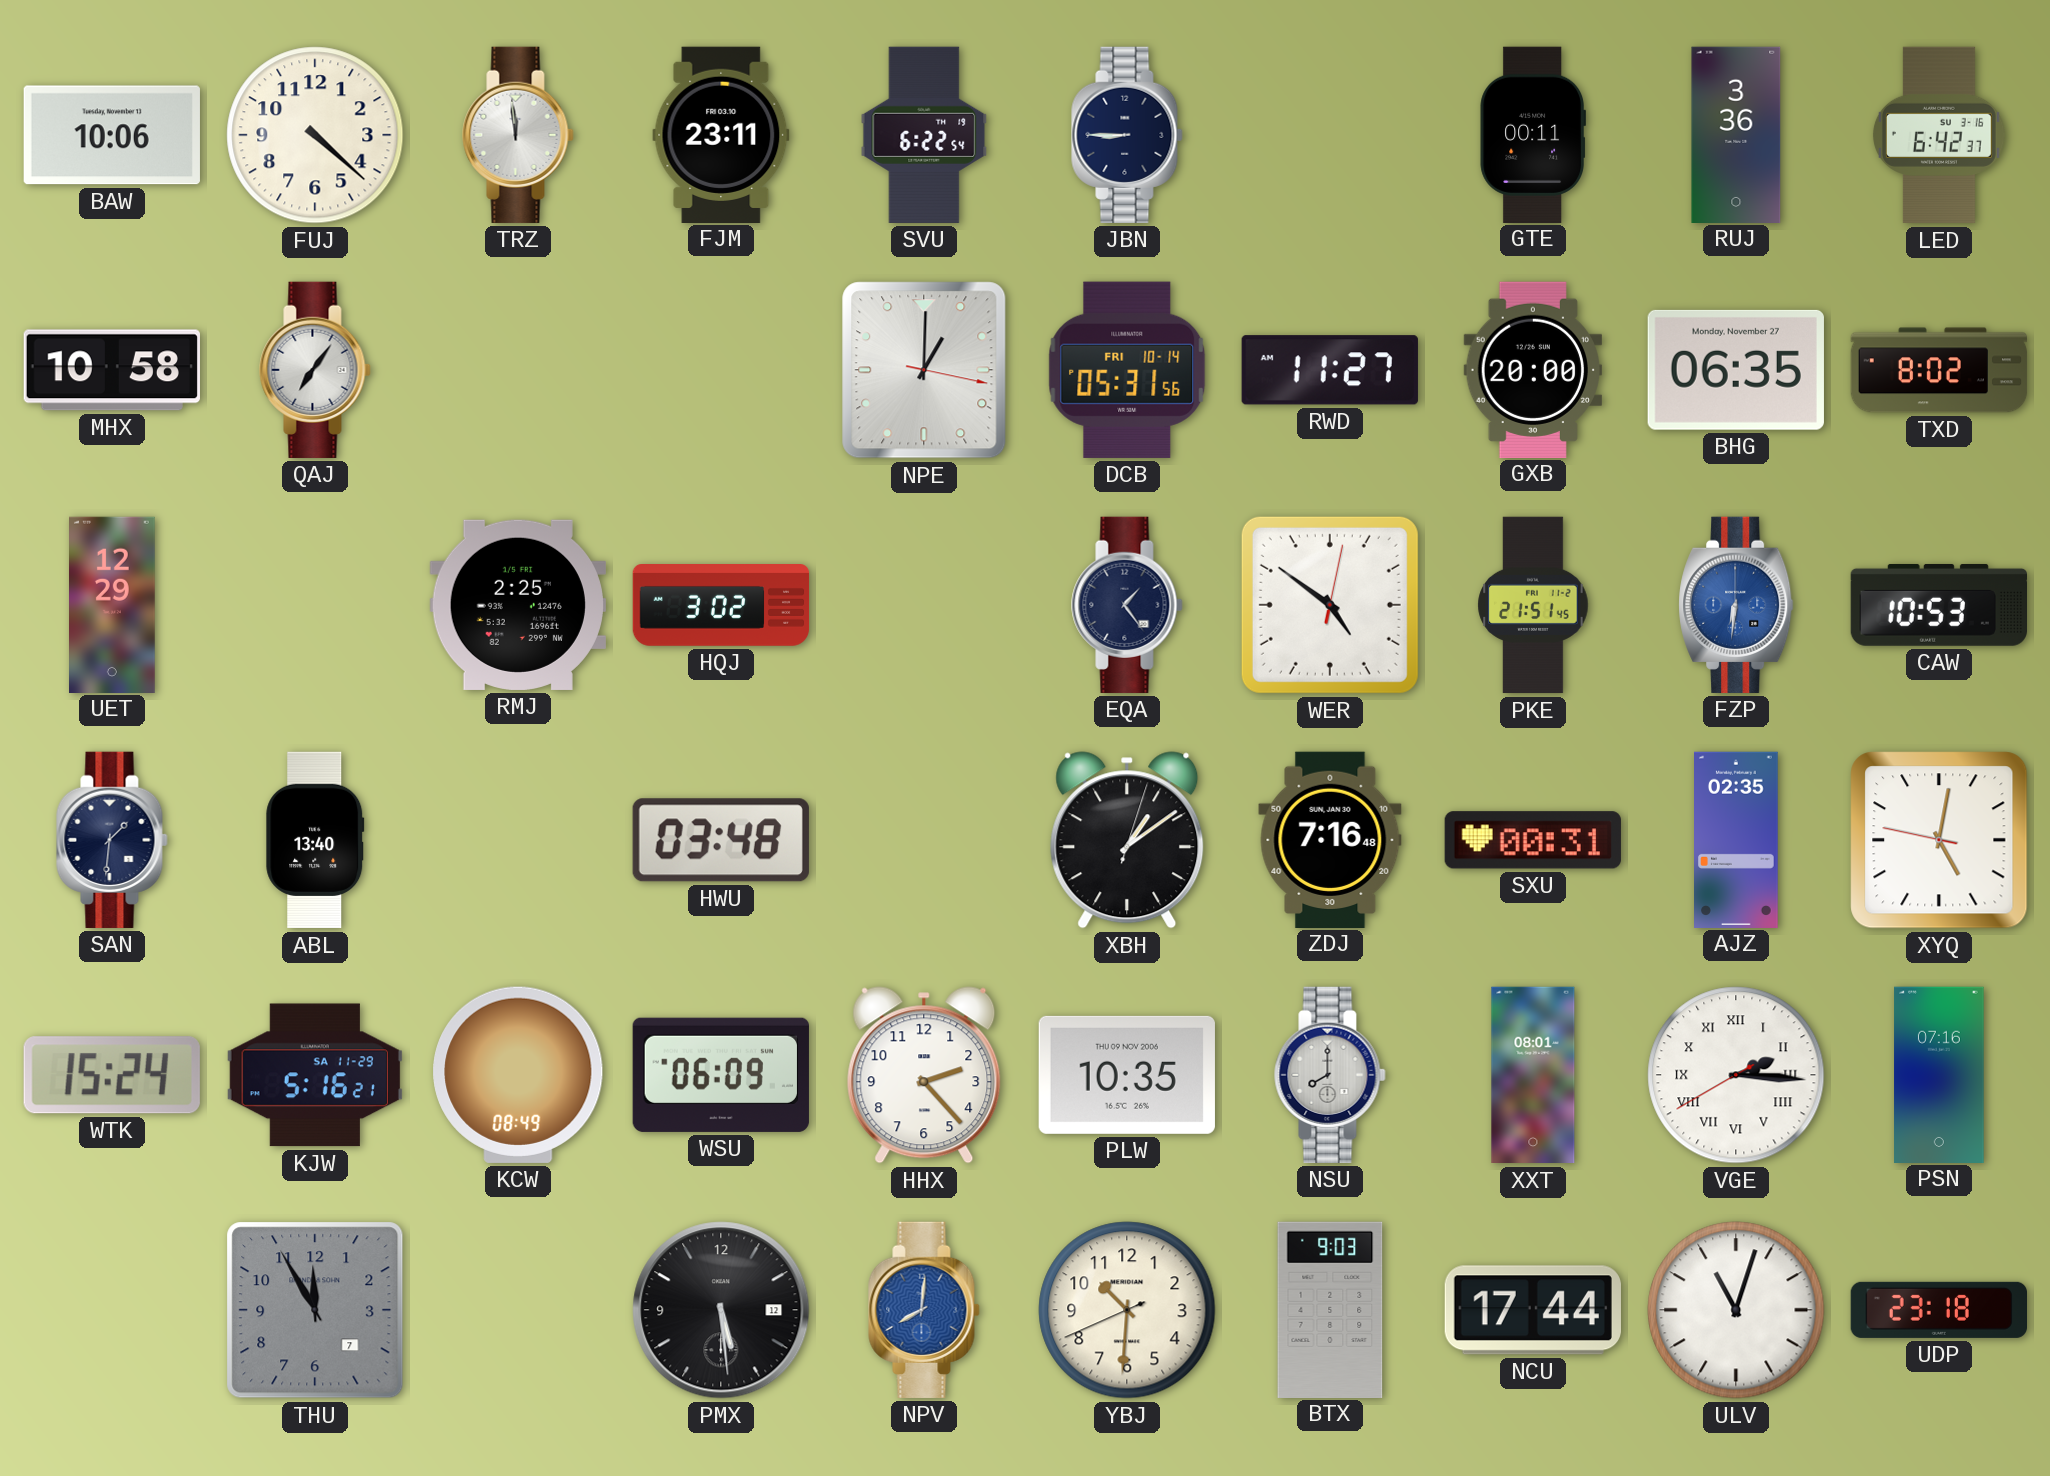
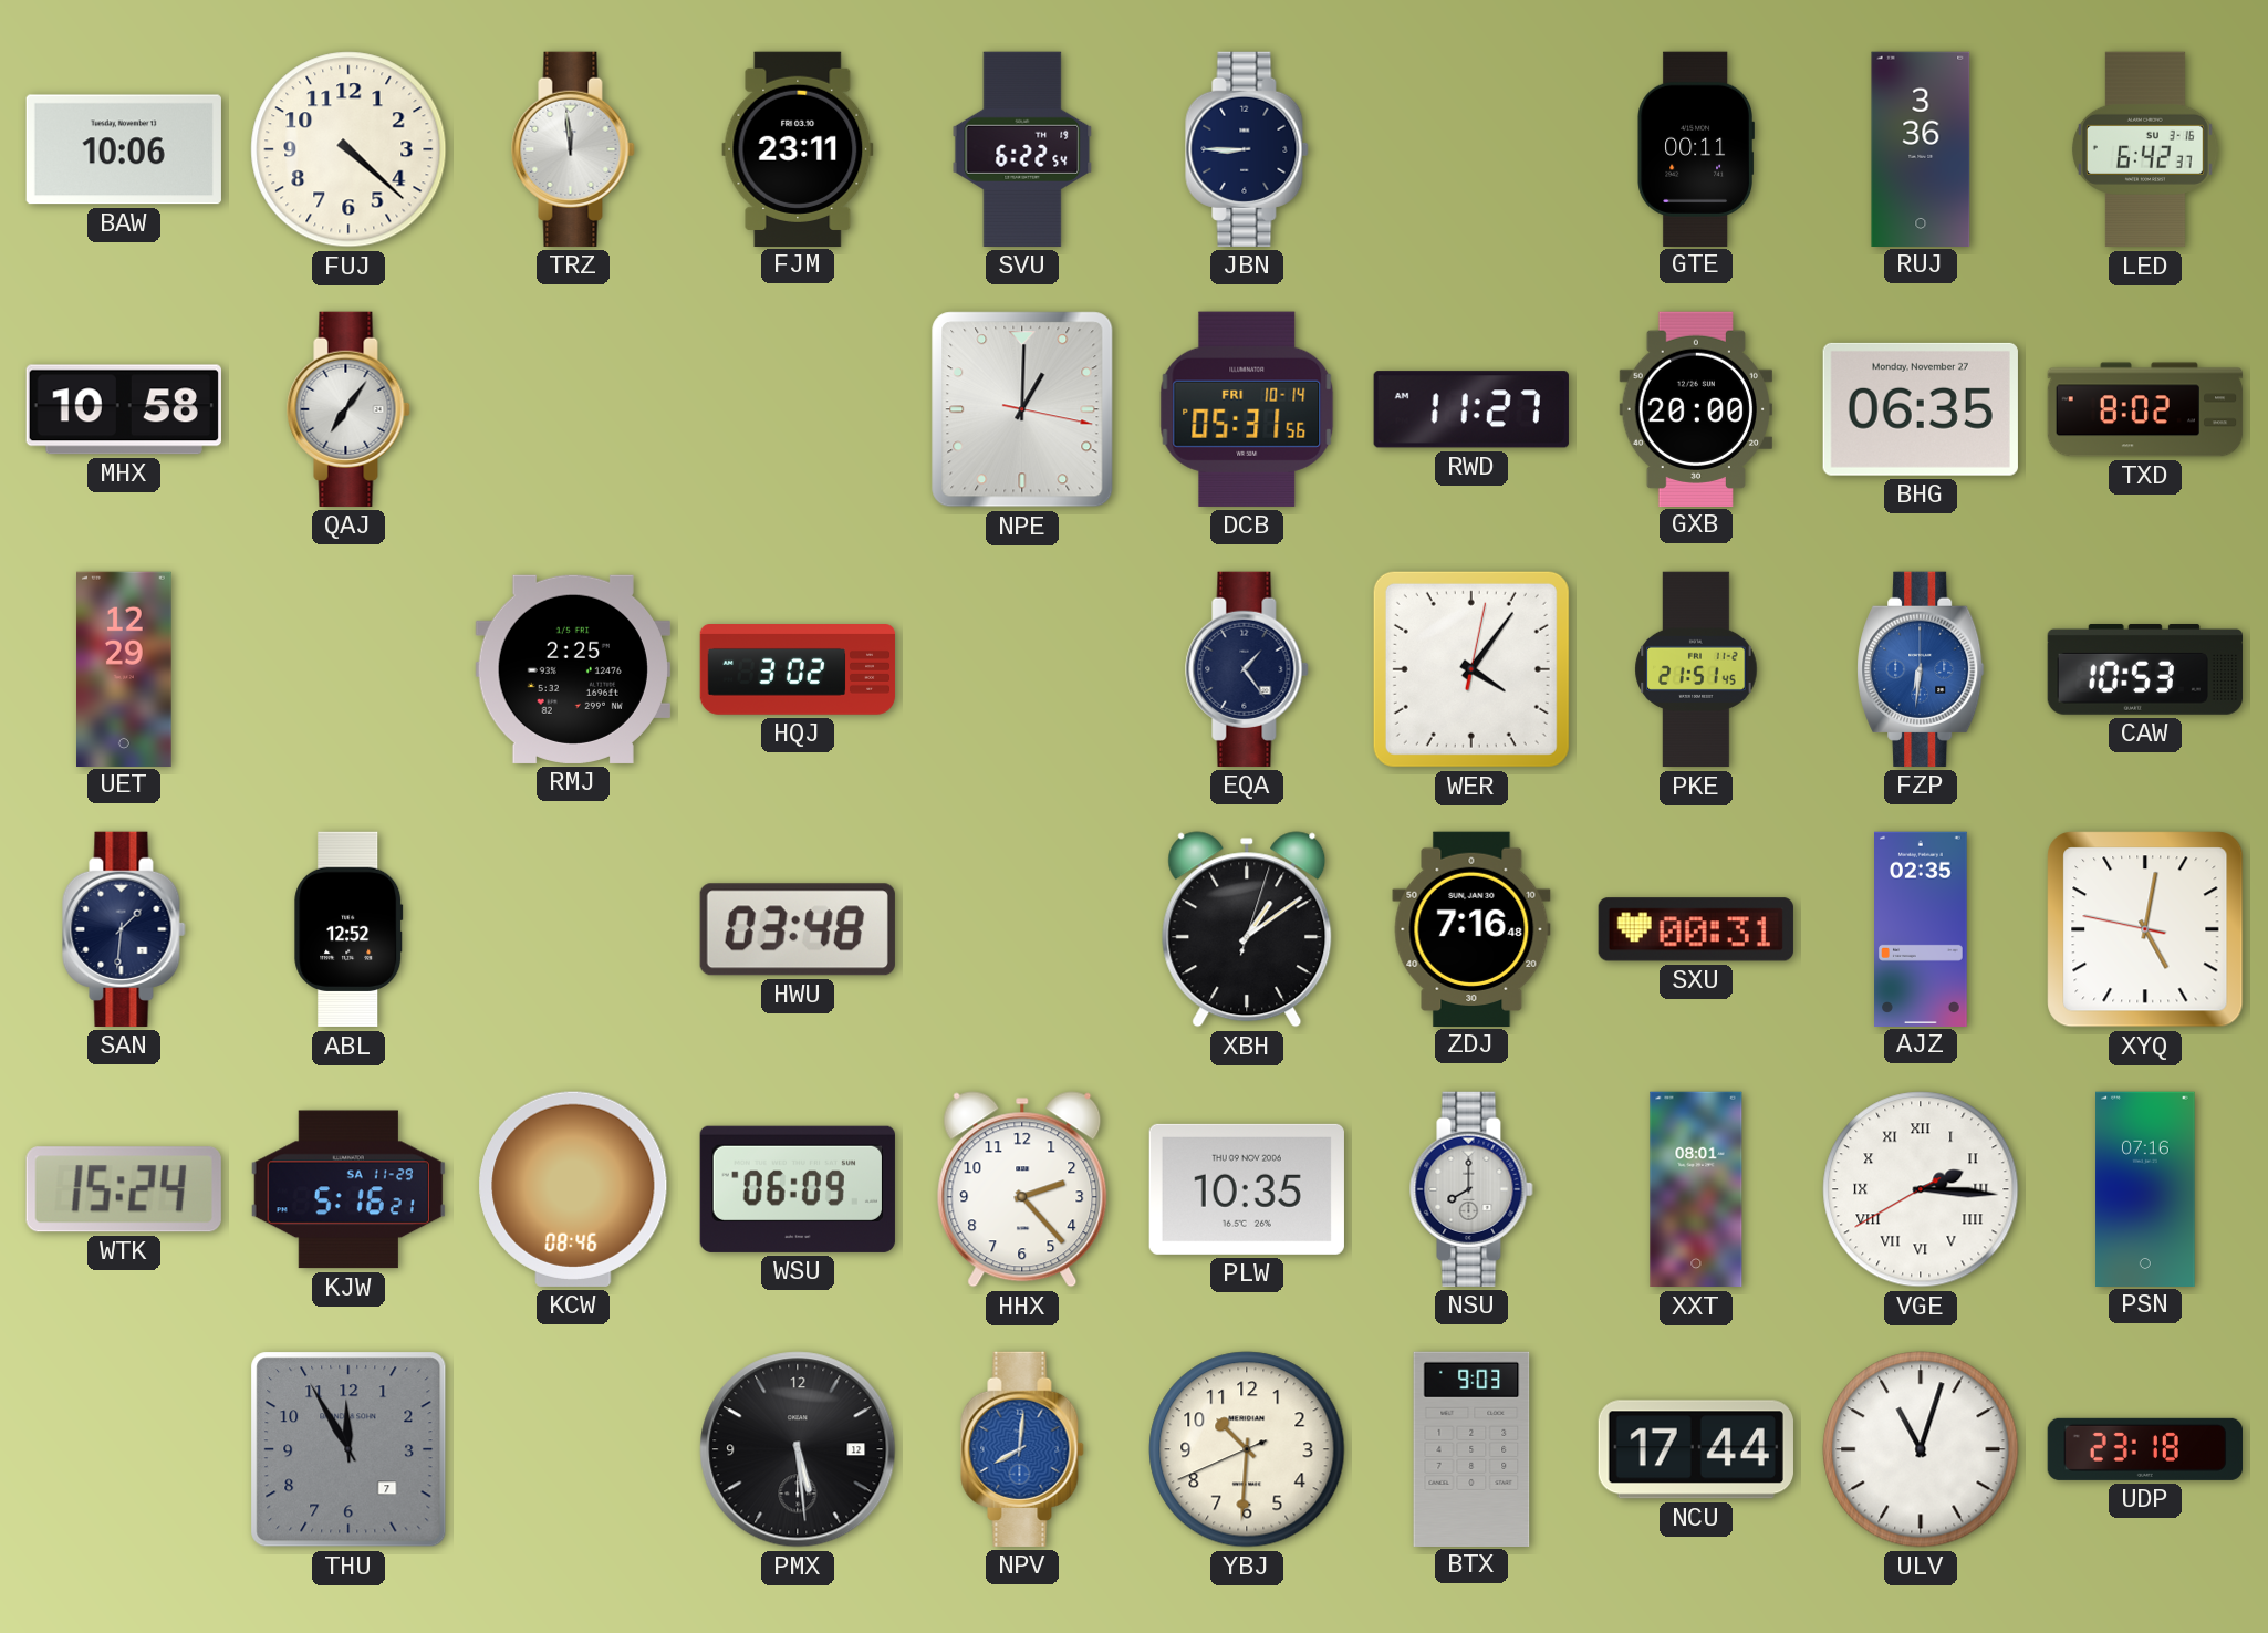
WER: 4:51 -> 4:06 (1471, 669)
ABL: 13:40 -> 12:52 (348, 929)
KCW: 08:49 -> 08:46 (573, 1189)
